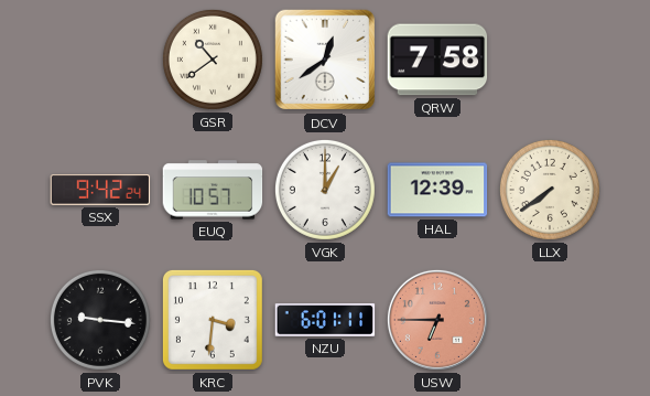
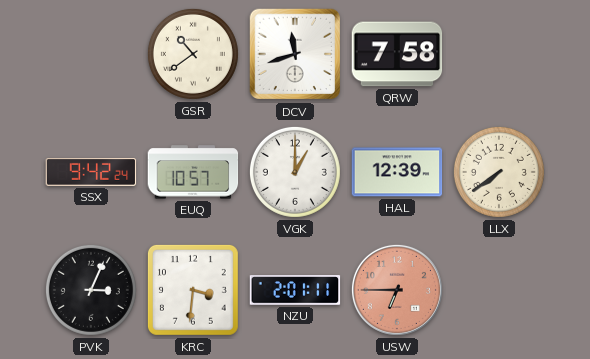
DCV: 12:39 -> 11:42 (295, 54)
PVK: 9:16 -> 3:04 (91, 290)
NZU: 6:01 -> 2:01 (295, 290)
